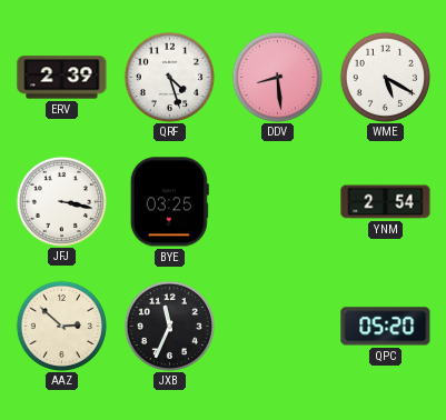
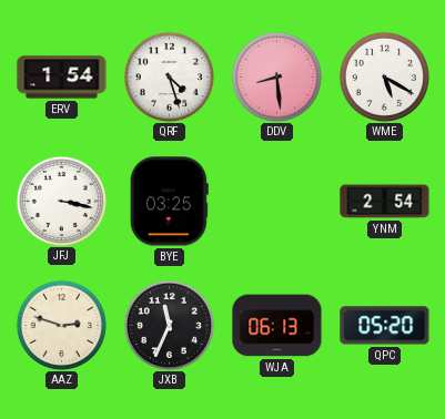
ERV: 2:39 -> 1:54 (62, 78)
AAZ: 2:52 -> 2:48 (61, 325)
WJA: none -> 06:13 (277, 326)
